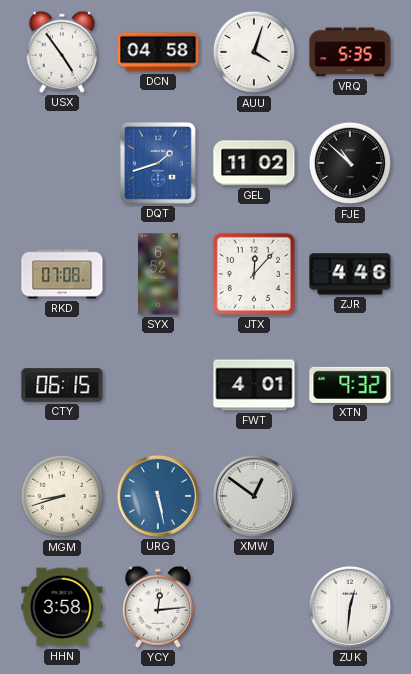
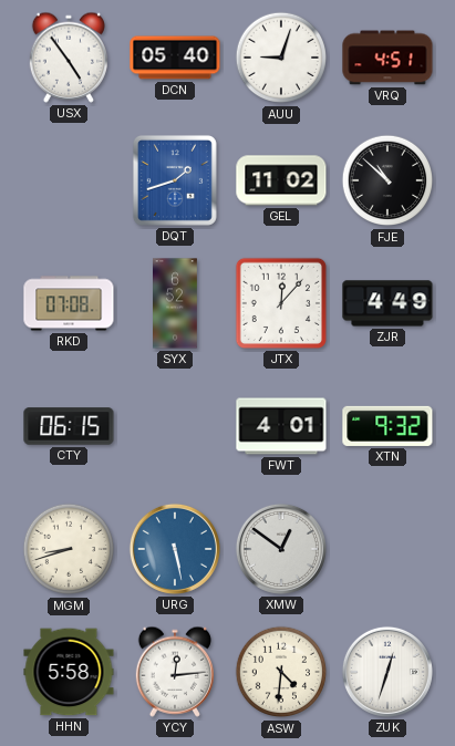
DCN: 04:58 -> 05:40 (175, 58)
AUU: 4:03 -> 9:03 (281, 58)
VRQ: 5:35 -> 4:51 (387, 58)
ZJR: 4:46 -> 4:49 (387, 303)
HHN: 3:58 -> 5:58 (69, 672)
ASW: none -> 4:31 (281, 672)
ZUK: 12:31 -> 12:33 (387, 672)
